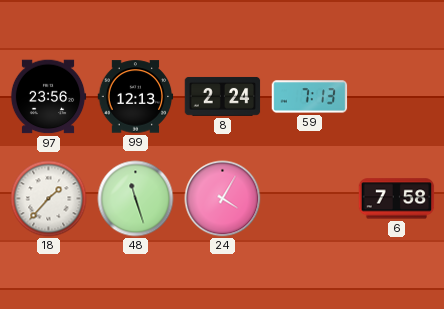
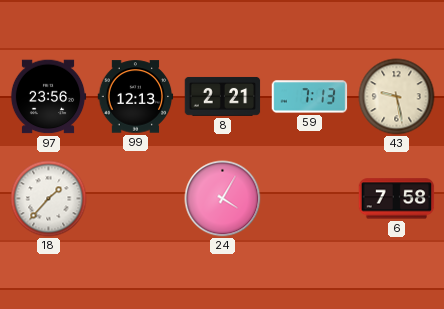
8: 2:24 -> 2:21 (223, 96)
43: none -> 9:28 (397, 97)
48: 11:27 -> none (136, 199)
